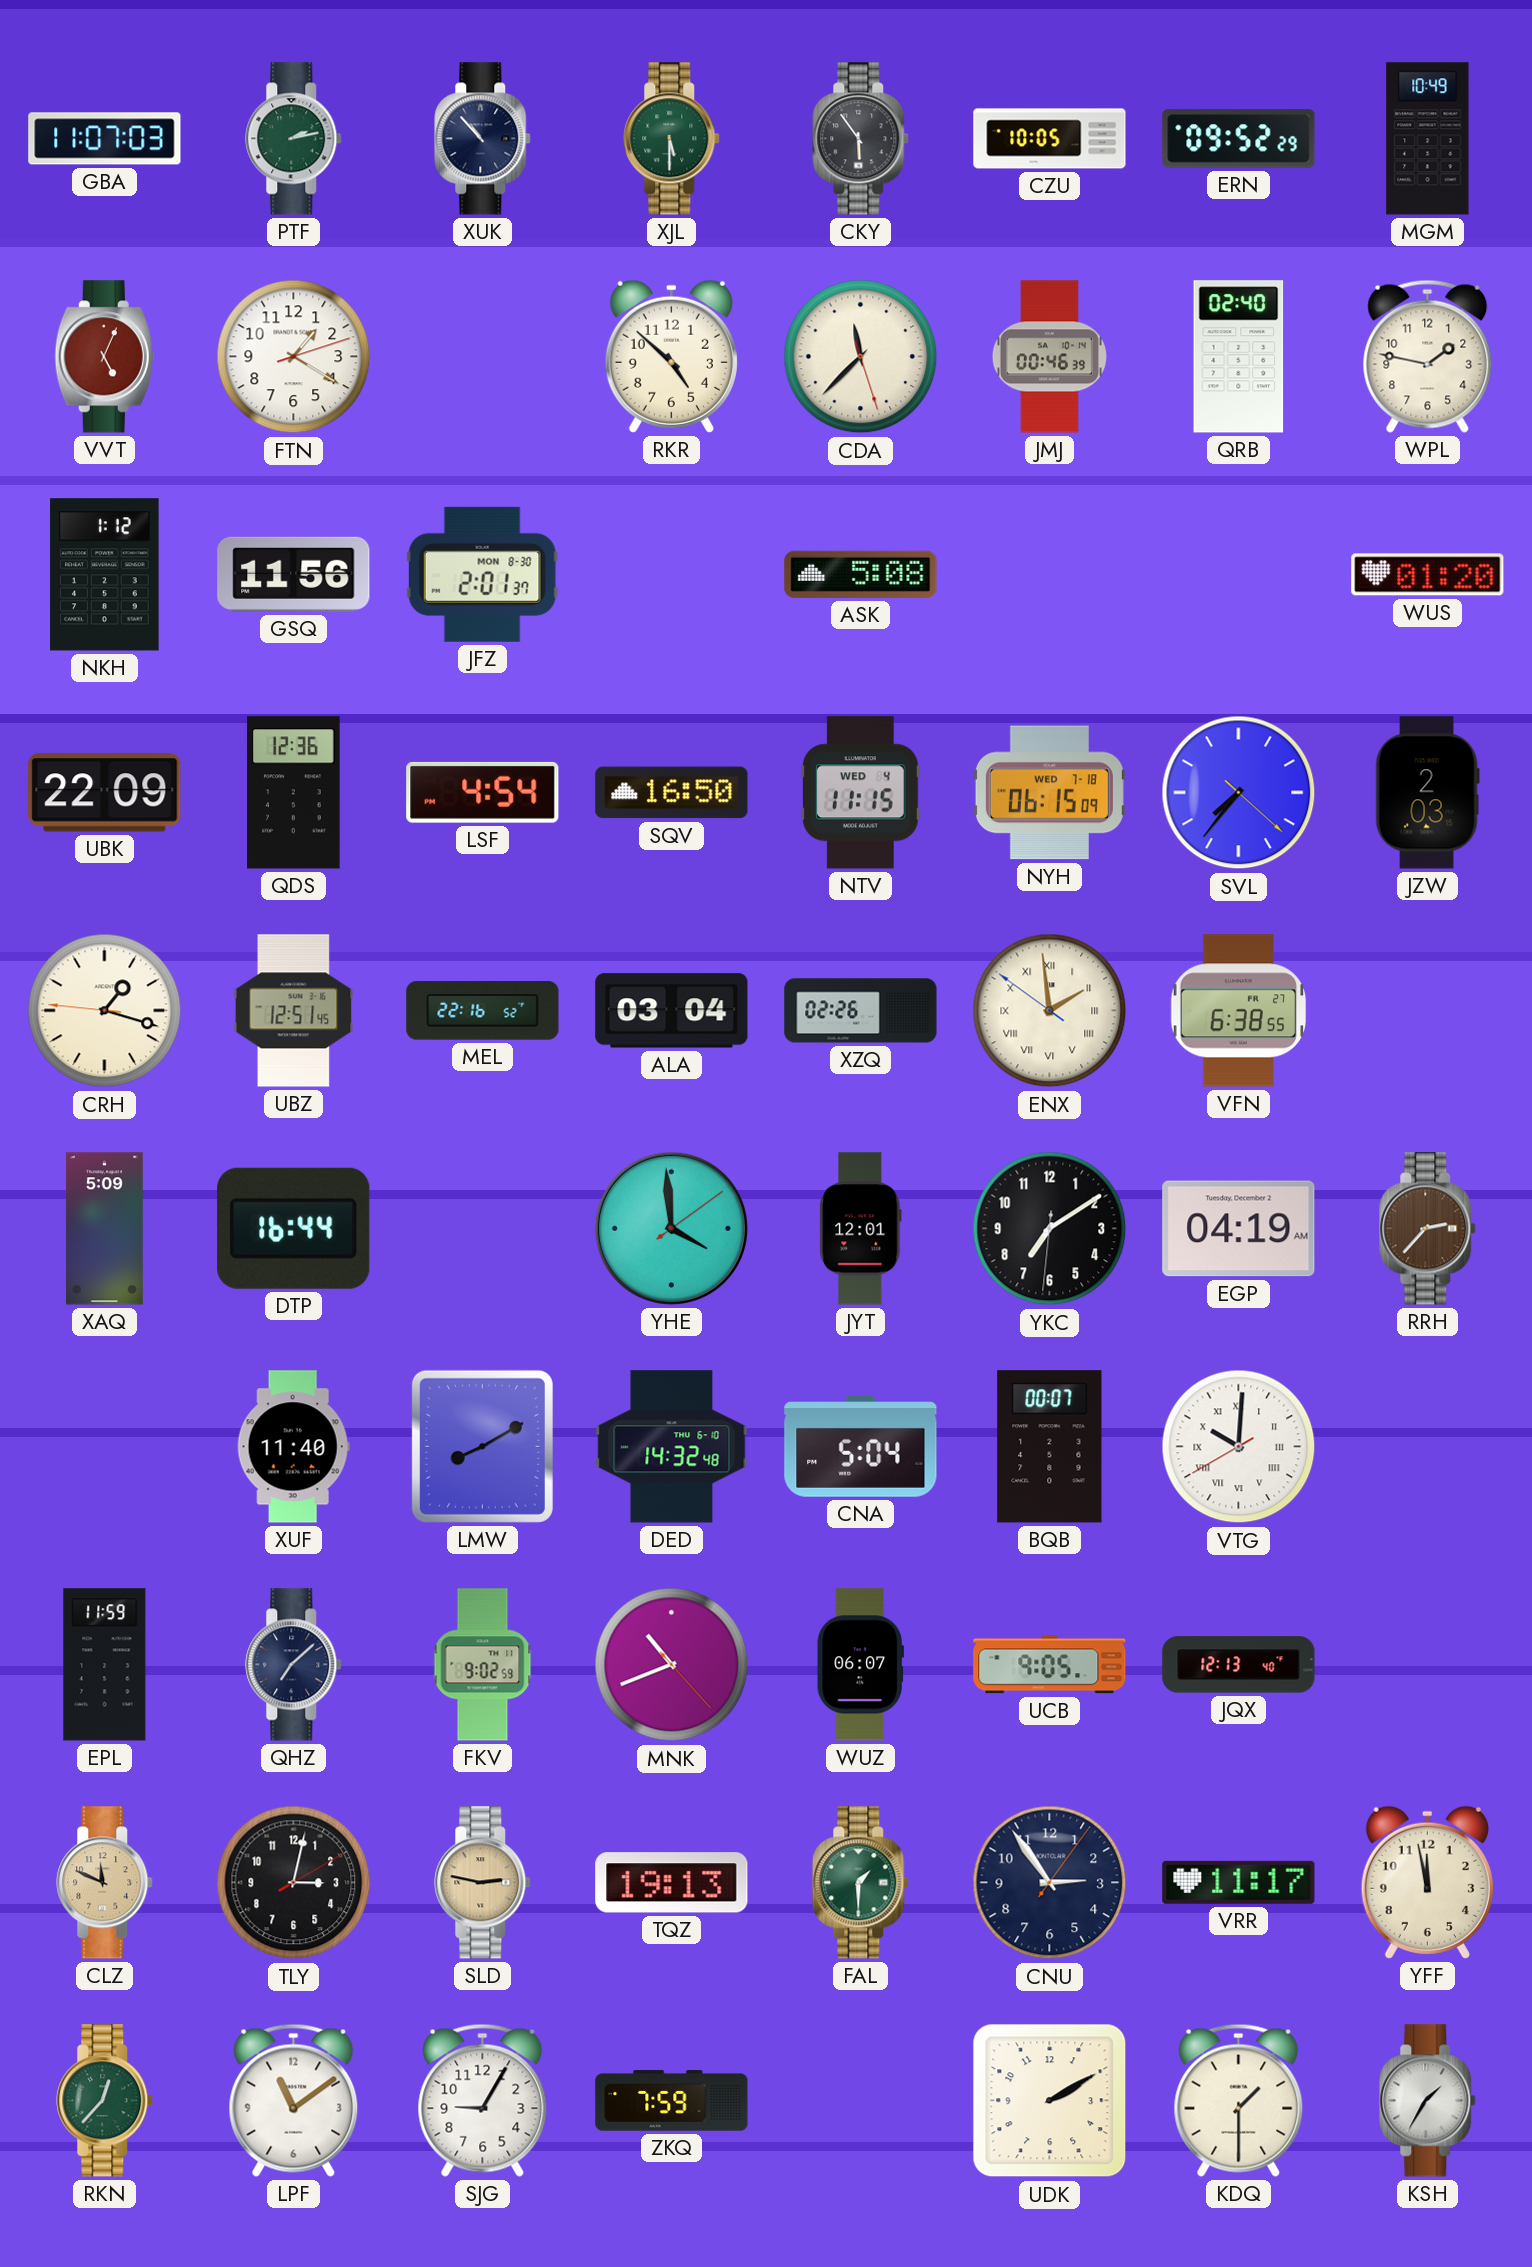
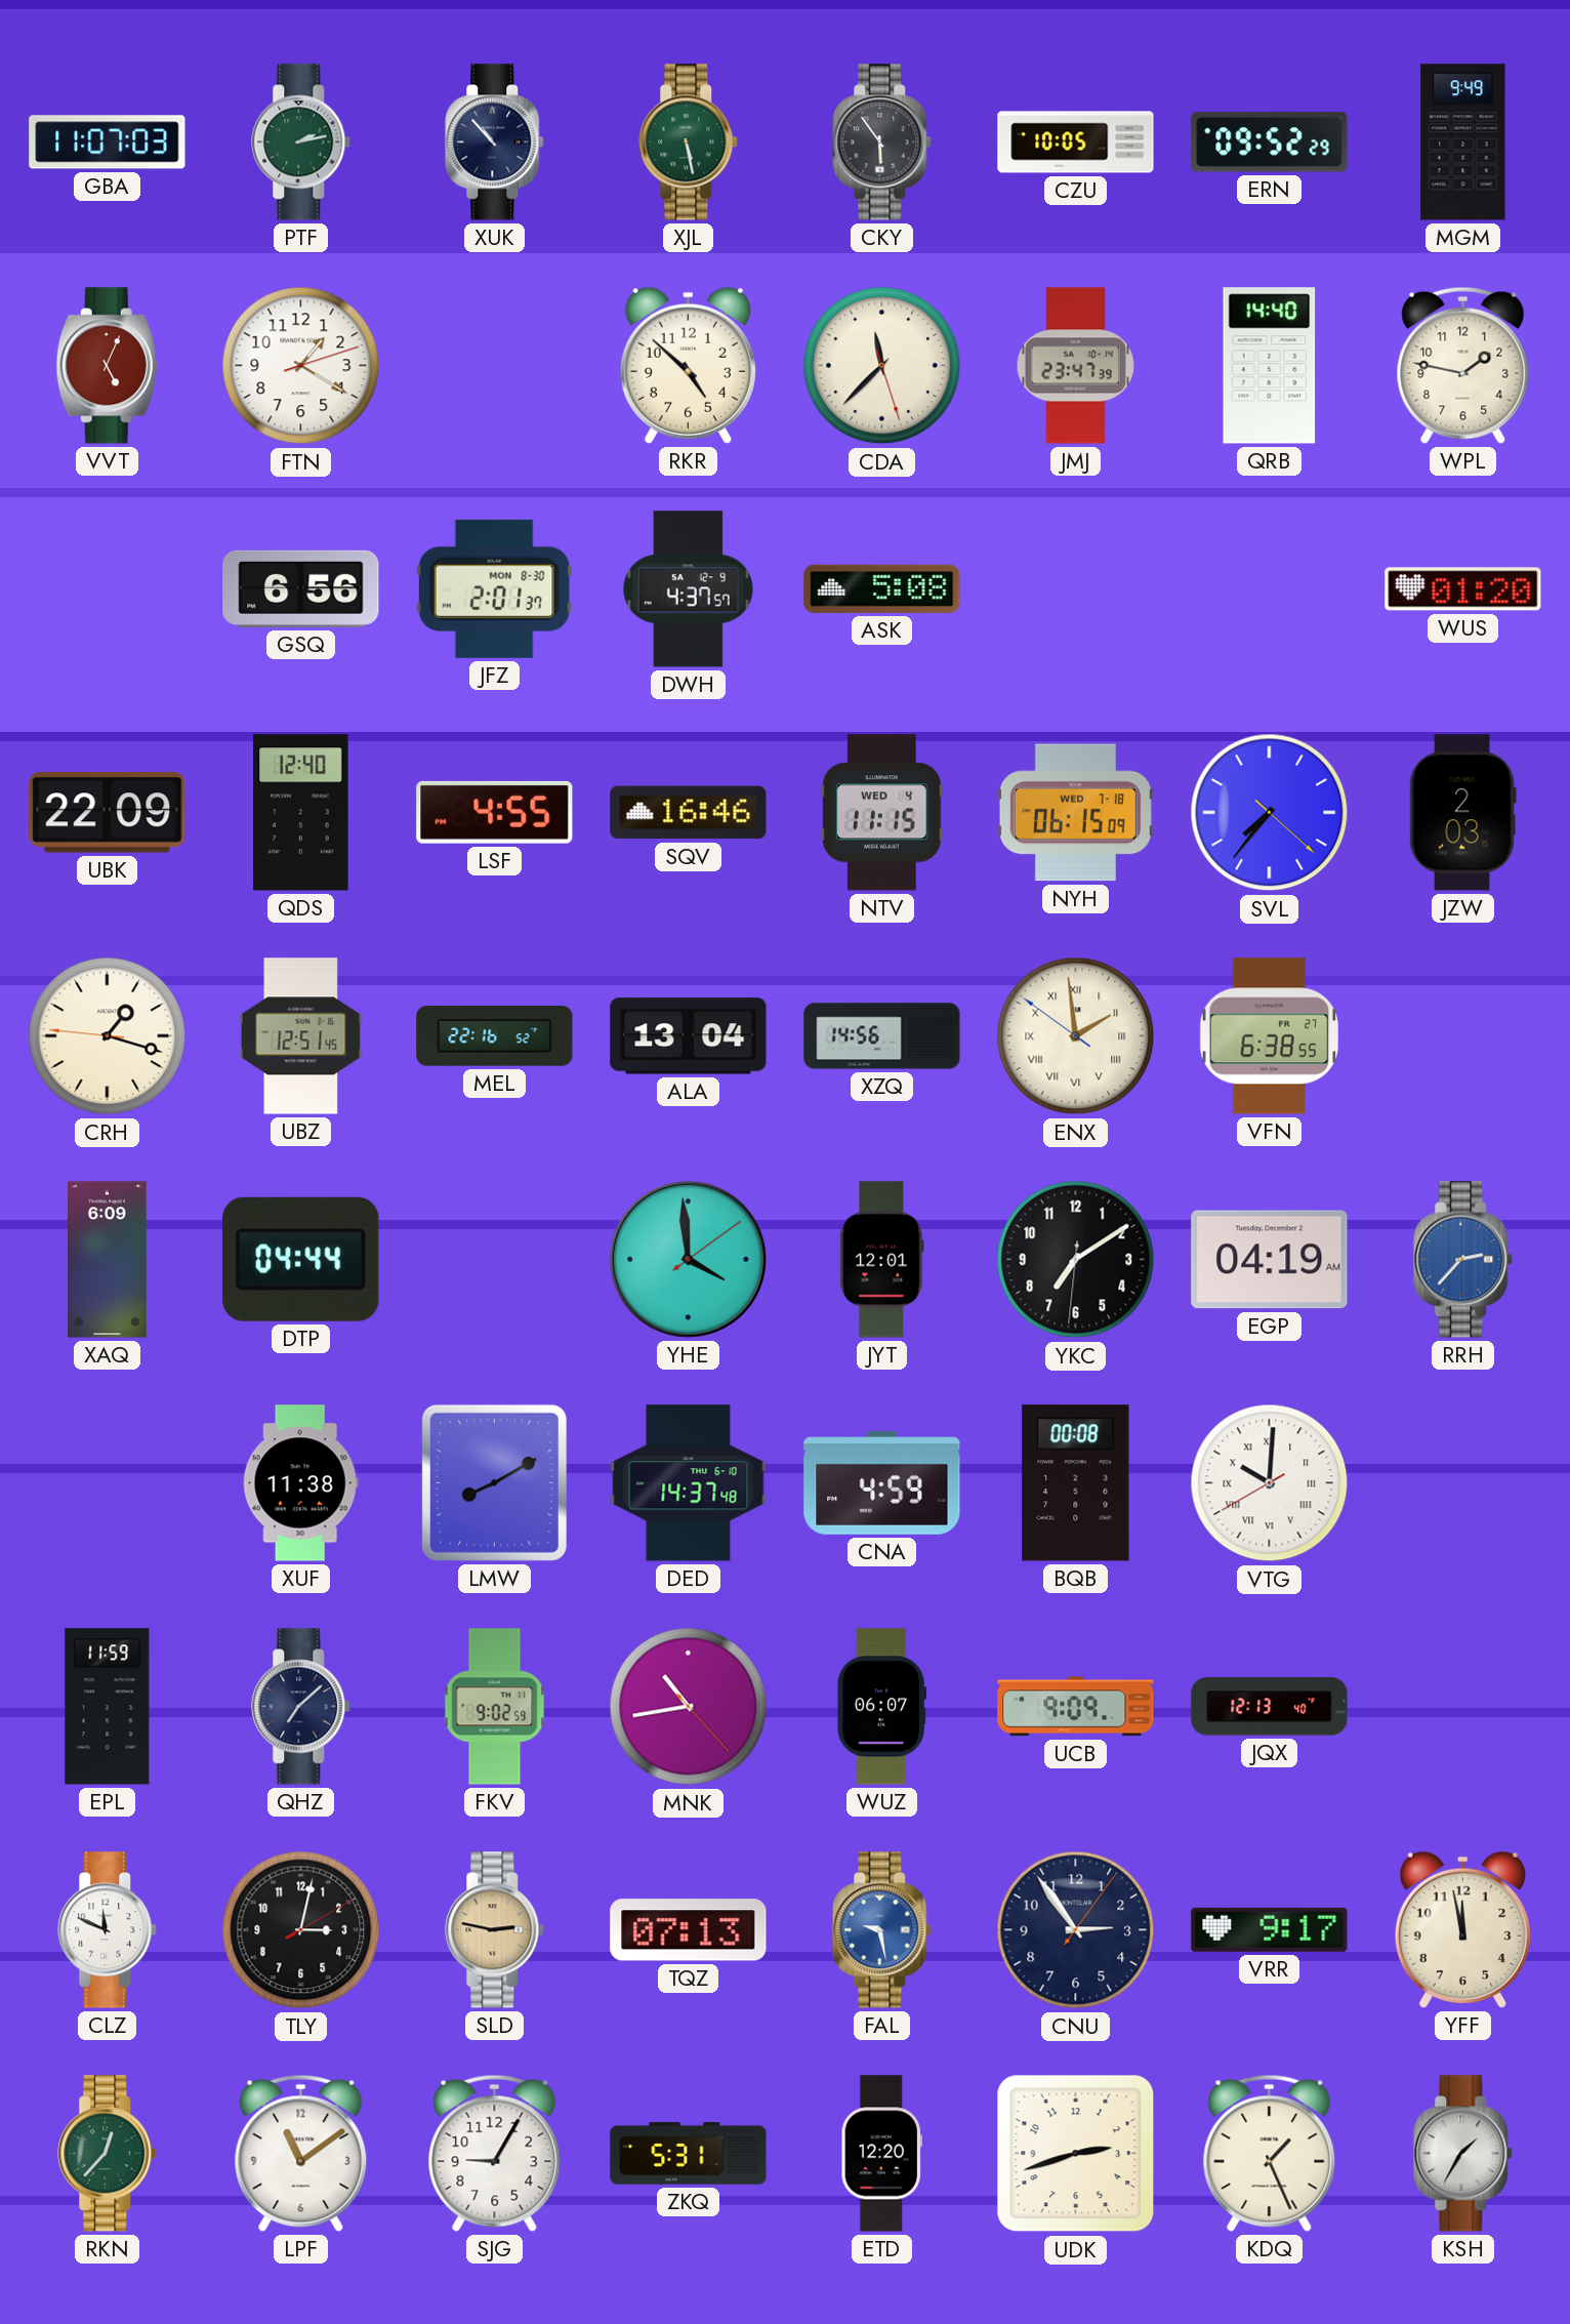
XJL: 5:30 -> 5:28 (689, 142)
MGM: 10:49 -> 9:49 (1463, 142)
JMJ: 00:46 -> 23:47 (1075, 366)
QRB: 02:40 -> 14:40 (1270, 366)
NKH: 1:12 -> none (105, 575)
GSQ: 11:56 -> 6:56 (301, 588)
DWH: none -> 4:37 (688, 589)
QDS: 12:36 -> 12:40 (301, 813)
LSF: 4:54 -> 4:55 (495, 812)
SQV: 16:50 -> 16:46 (689, 813)
ALA: 03:04 -> 13:04 (689, 1036)
XZQ: 02:26 -> 14:56 (882, 1036)
XAQ: 5:09 -> 6:09 (108, 1260)
DTP: 16:44 -> 04:44 (301, 1259)
RRH dial: brown -> blue (1463, 1260)
XUF: 11:40 -> 11:38 (300, 1483)
DED: 14:32 -> 14:37 (689, 1483)
CNA: 5:04 -> 4:59 (882, 1483)
BQB: 00:07 -> 00:08 (1076, 1483)
MNK: 10:41 -> 10:43 (689, 1707)
UCB: 9:05 -> 9:09 (1076, 1707)
CLZ dial: champagne -> white (108, 1930)
TQZ: 19:13 -> 07:13 (689, 1930)
FAL: 1:30 -> 9:28 (882, 1930)
FAL dial: green -> blue (882, 1930)
VRR: 11:17 -> 9:17 (1270, 1929)
ZKQ: 7:59 -> 5:31 (689, 2154)
ETD: none -> 12:20 (881, 2154)
UDK: 2:10 -> 2:42 (1076, 2154)
KDQ: 1:30 -> 1:26 (1270, 2153)
